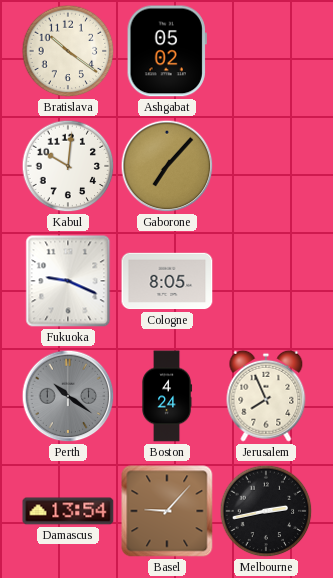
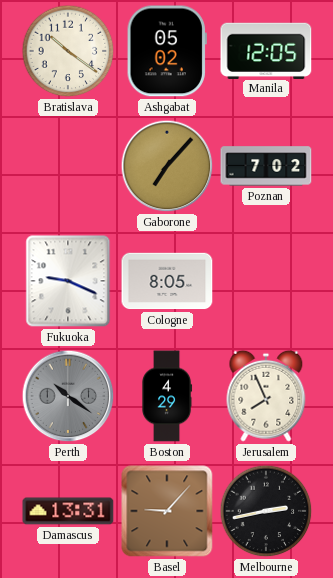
Manila: none -> 12:05 (266, 50)
Kabul: 10:01 -> none (68, 166)
Poznan: none -> 7:02 (266, 166)
Boston: 4:24 -> 4:29 (168, 396)
Damascus: 13:54 -> 13:31 (68, 511)
